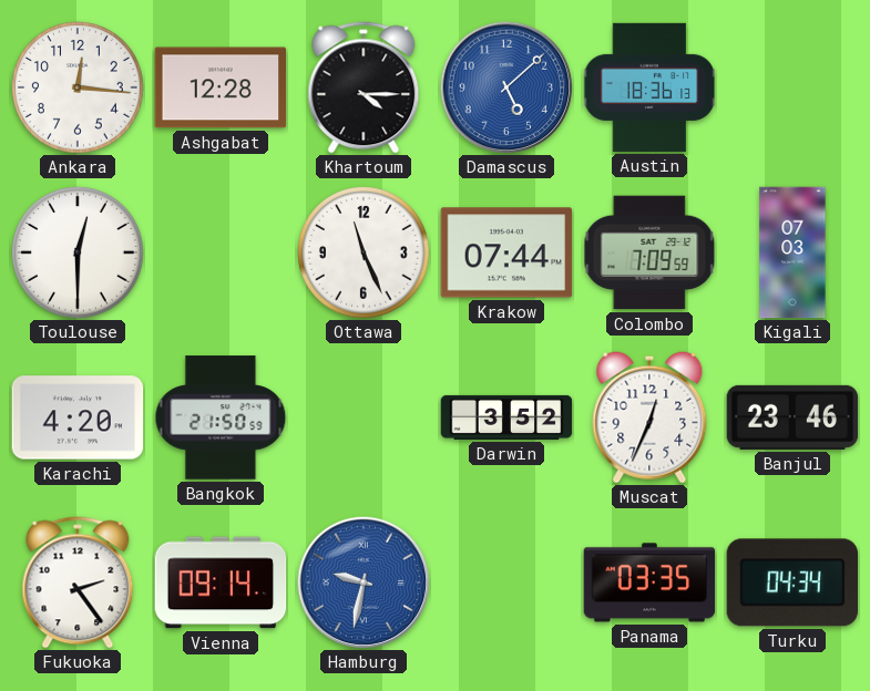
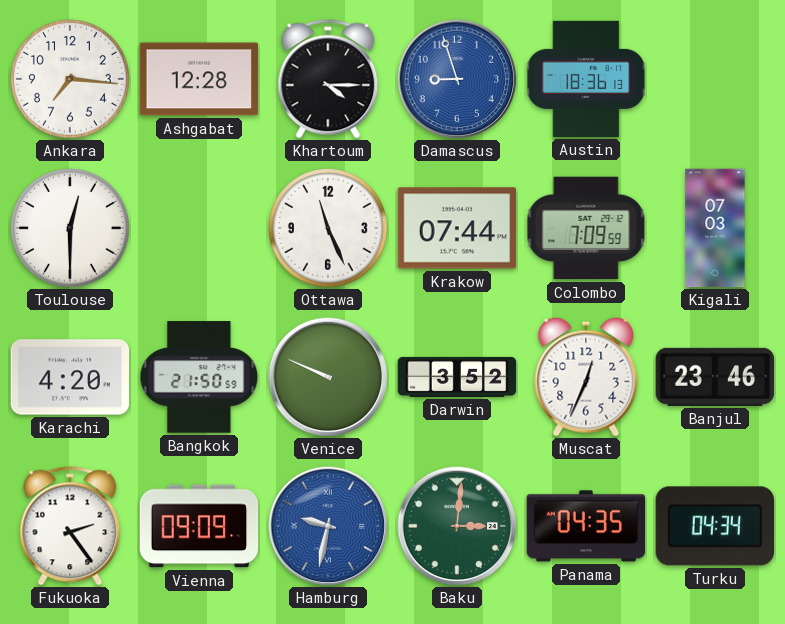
Ankara: 12:16 -> 7:16 (71, 80)
Damascus: 5:08 -> 8:57 (457, 79)
Venice: none -> 9:49 (328, 377)
Vienna: 09:14 -> 09:09 (199, 526)
Baku: none -> 3:01 (457, 526)
Panama: 03:35 -> 04:35 (586, 526)
